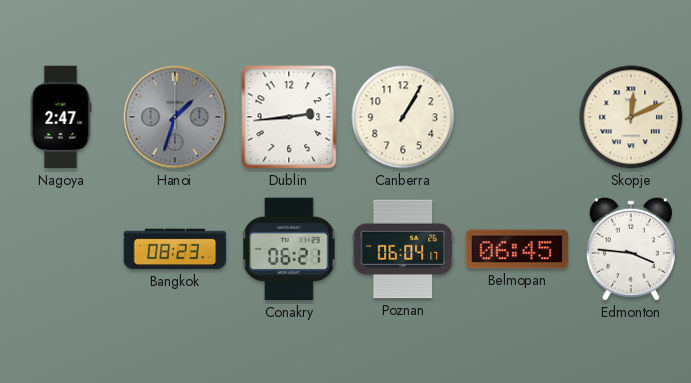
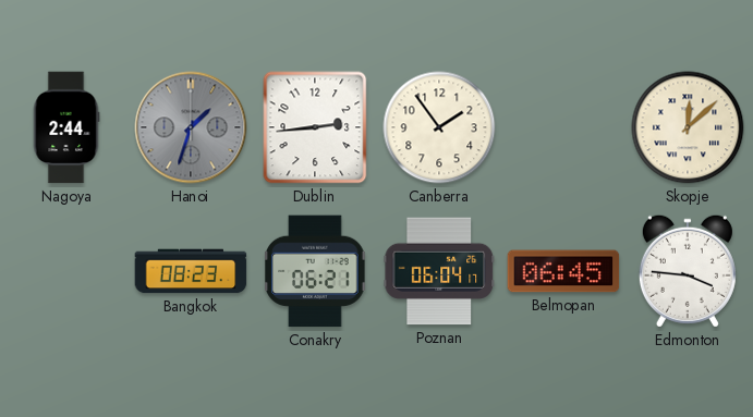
Nagoya: 2:47 -> 2:44 (66, 127)
Canberra: 1:05 -> 1:54 (439, 127)
Skopje: 12:11 -> 12:08 (688, 127)
